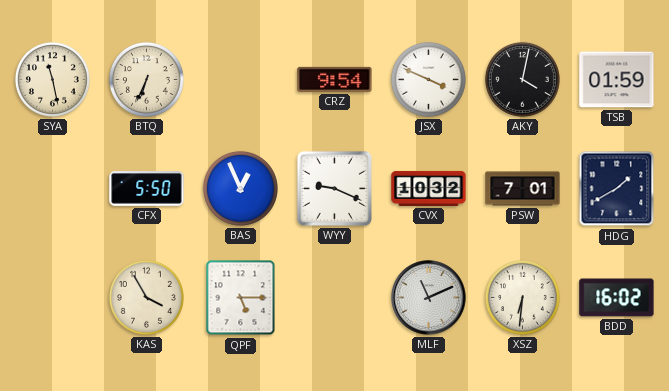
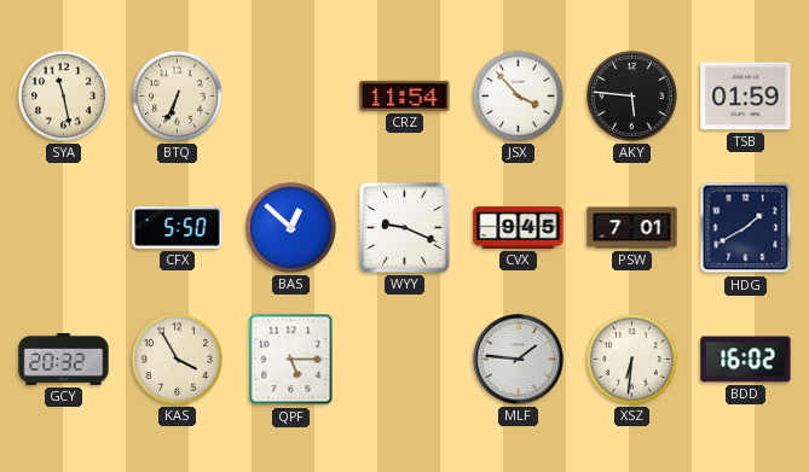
CRZ: 9:54 -> 11:54 (405, 95)
JSX: 3:49 -> 3:53 (518, 95)
AKY: 4:02 -> 5:46 (631, 95)
BAS: 12:56 -> 12:52 (290, 227)
CVX: 10:32 -> 9:45 (519, 227)
GCY: none -> 20:32 (64, 359)
MLF: 11:11 -> 1:46 (519, 360)
